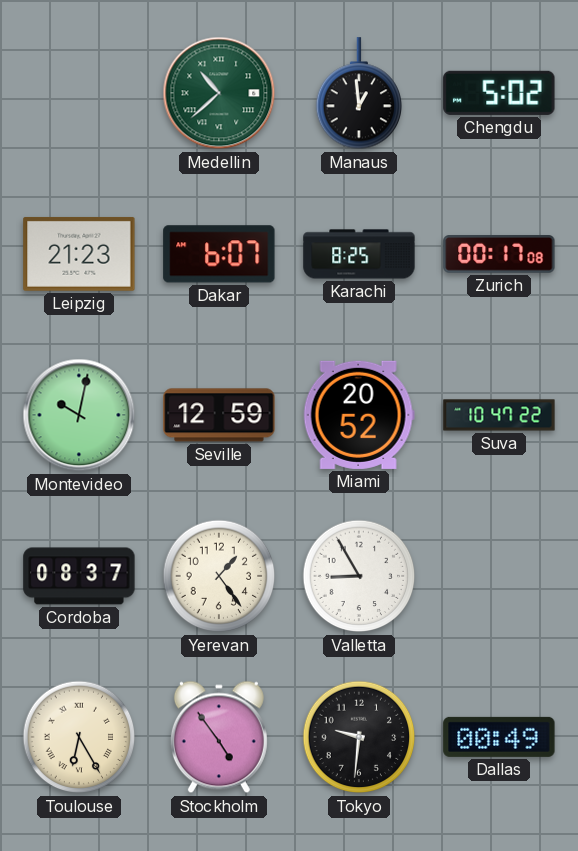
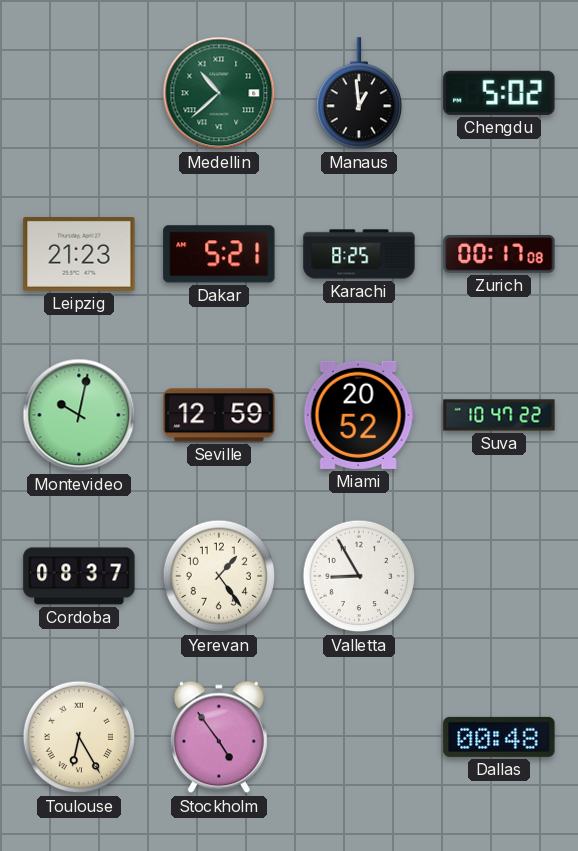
Dakar: 6:07 -> 5:21 (219, 254)
Tokyo: 9:31 -> none (359, 737)
Dallas: 00:49 -> 00:48 (499, 737)
